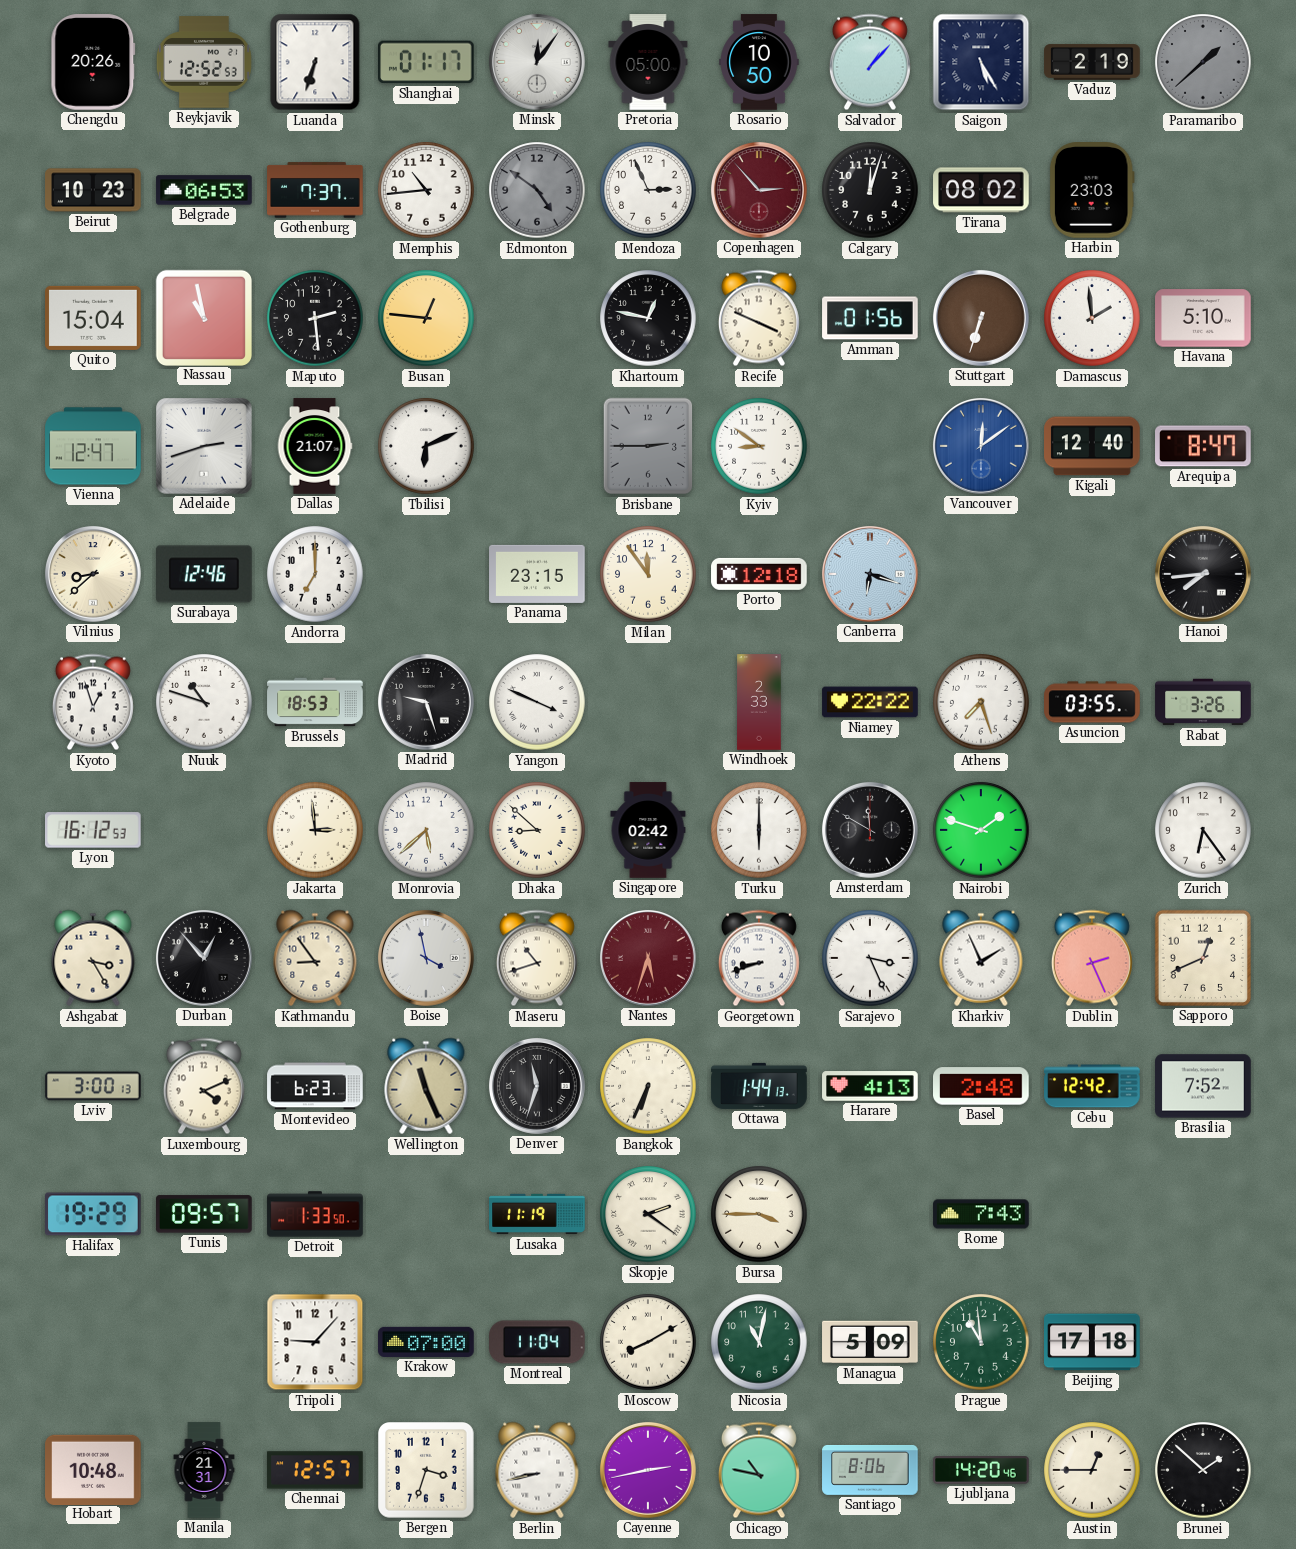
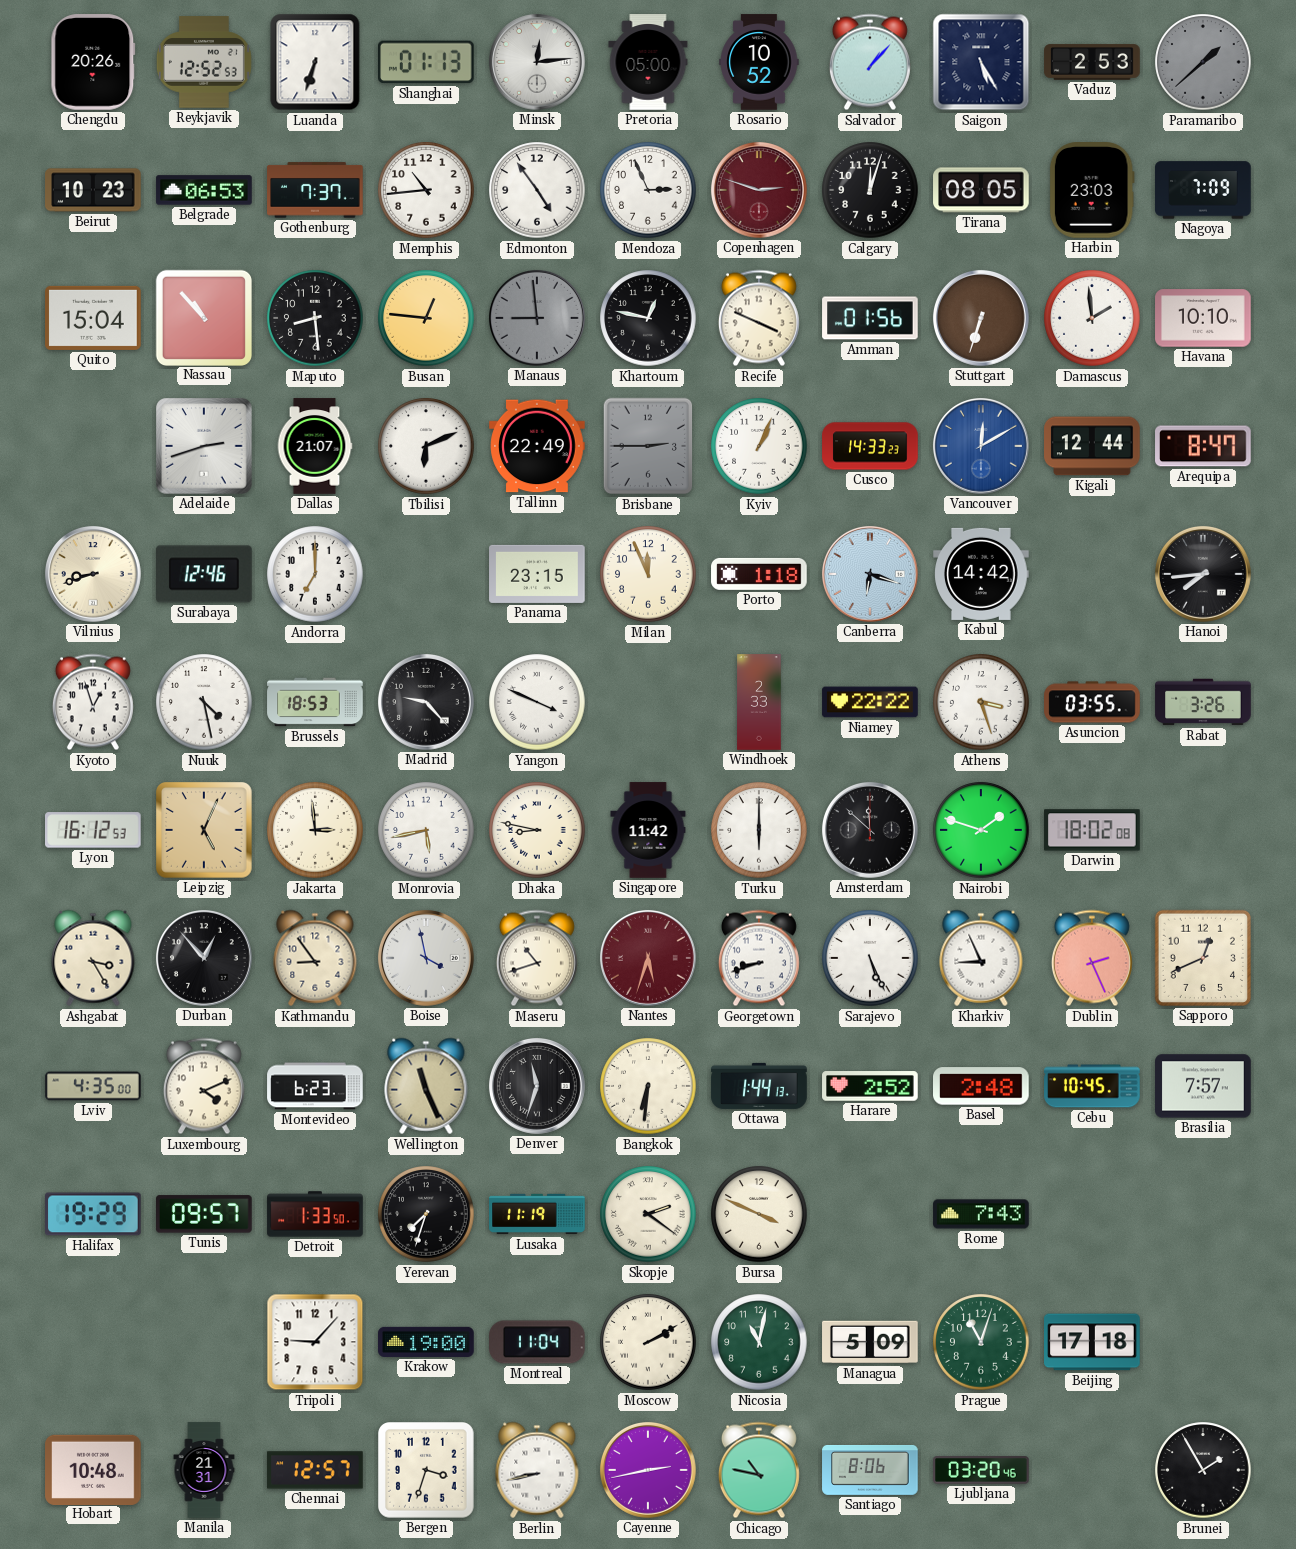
Shanghai: 01:17 -> 01:13 (427, 62)
Minsk: 12:06 -> 12:14 (537, 62)
Rosario: 10:50 -> 10:52 (759, 62)
Vaduz: 2:19 -> 2:53 (1092, 62)
Edmonton: 4:51 -> 4:54 (537, 190)
Edmonton dial: grey -> white (537, 190)
Copenhagen: 2:53 -> 2:48 (759, 190)
Tirana: 08:02 -> 08:05 (981, 190)
Nagoya: none -> 7:09 (1203, 190)
Nassau: 10:58 -> 10:53 (203, 317)
Maputo: 2:29 -> 8:29 (315, 318)
Manaus: none -> 8:59 (537, 318)
Havana: 5:10 -> 10:10 (1203, 318)
Vienna: 12:47 -> none (93, 446)
Tallinn: none -> 22:49 (537, 446)
Kyiv: 8:51 -> 1:04 (759, 446)
Cusco: none -> 14:33 (870, 446)
Vancouver: 12:09 -> 12:10 (981, 446)
Kigali: 12:40 -> 12:44 (1092, 446)
Vilnius: 8:38 -> 8:42 (93, 574)
Milan: 11:54 -> 11:56 (648, 574)
Porto: 12:18 -> 1:18 (759, 574)
Kabul: none -> 14:42 (981, 574)
Nuuk: 10:48 -> 4:28 (204, 702)
Madrid: 9:27 -> 9:23 (426, 702)
Athens: 7:27 -> 3:27 (981, 702)
Leipzig: none -> 5:04 (205, 831)
Monrovia: 5:38 -> 5:43 (426, 830)
Dhaka: 8:52 -> 8:47 (537, 830)
Singapore: 02:42 -> 11:42 (648, 830)
Amsterdam: 11:50 -> 11:52 (870, 830)
Darwin: none -> 18:02 (1092, 830)
Zurich: 6:24 -> none (1203, 830)
Sarajevo: 3:26 -> 5:26 (870, 958)
Kharkiv: 1:56 -> 8:56 (981, 958)
Lviv: 3:00 -> 4:35 (93, 1086)
Bangkok: 6:34 -> 6:31 (648, 1086)
Harare: 4:13 -> 2:52 (870, 1086)
Cebu: 12:42 -> 10:45 (1092, 1086)
Brasilia: 7:52 -> 7:57 (1203, 1086)
Yerevan: none -> 7:33 (426, 1214)
Bursa: 3:45 -> 3:49 (759, 1214)
Krakow: 07:00 -> 19:00 (426, 1342)
Moscow: 8:10 -> 2:10 (648, 1342)
Prague: 10:59 -> 11:03 (981, 1342)
Ljubljana: 14:20 -> 03:20 (981, 1470)
Austin: 12:45 -> none (1092, 1470)
Brunei: 1:52 -> 1:55 (1203, 1470)
